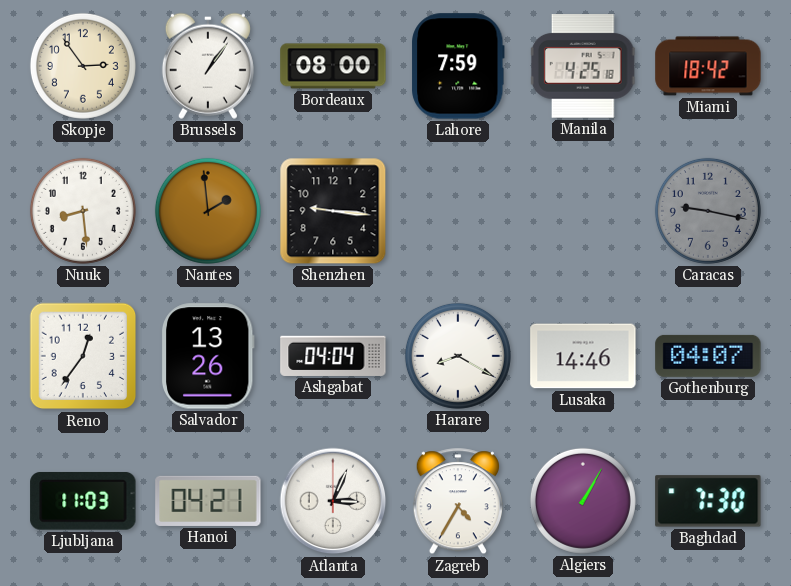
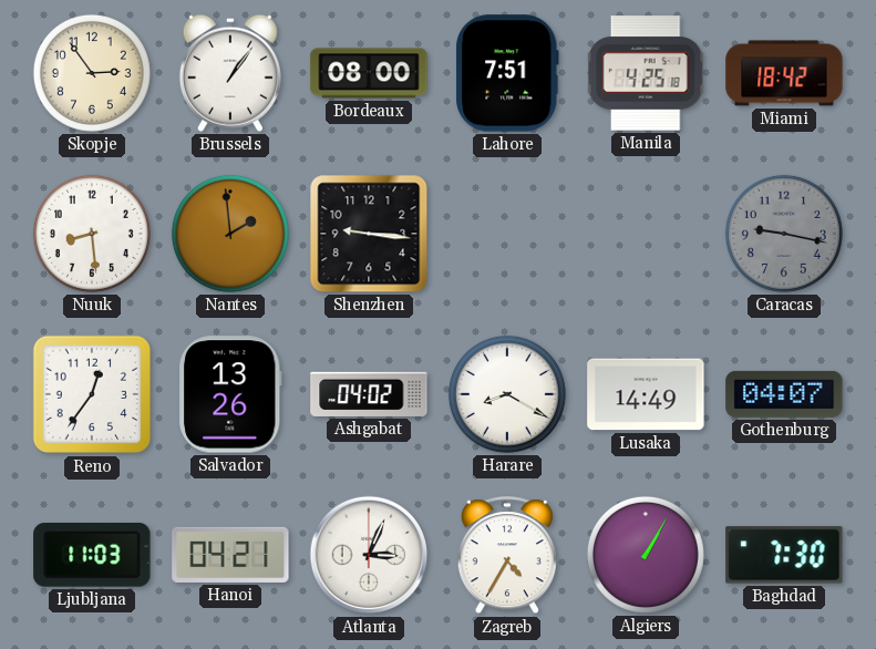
Lahore: 7:59 -> 7:51 (507, 73)
Ashgabat: 04:04 -> 04:02 (369, 394)
Lusaka: 14:46 -> 14:49 (646, 394)
